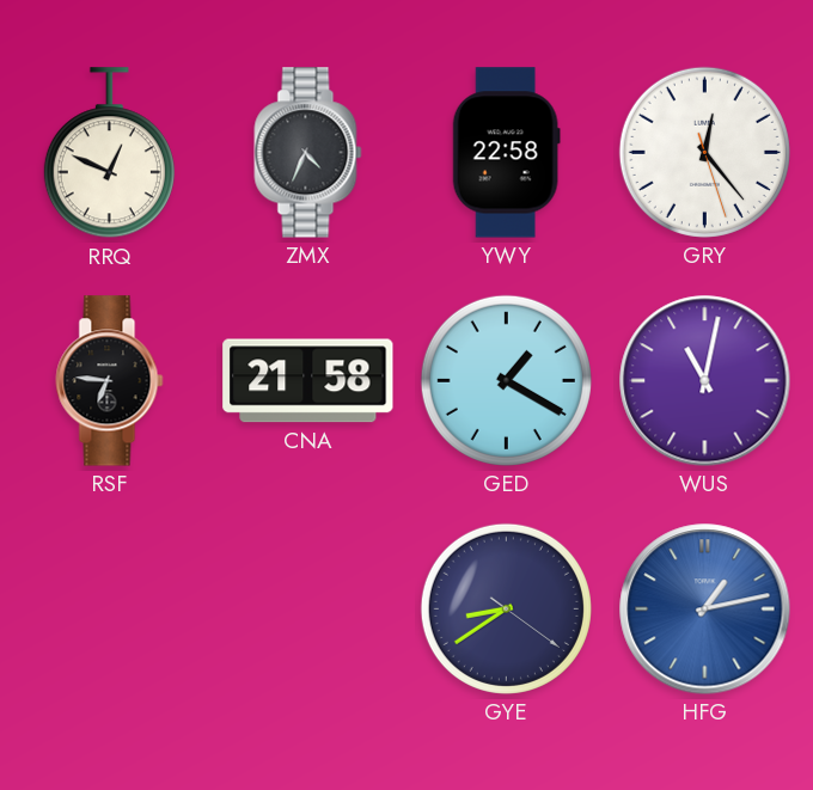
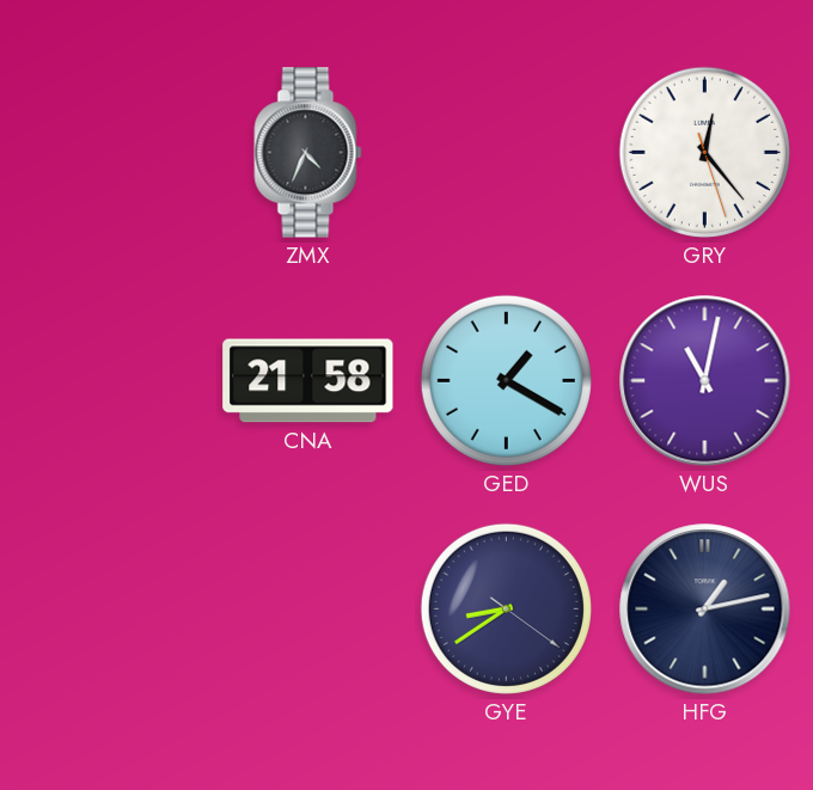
RRQ: 12:49 -> none (109, 153)
YWY: 22:58 -> none (506, 153)
RSF: 6:46 -> none (110, 381)
HFG dial: blue -> navy (705, 610)
